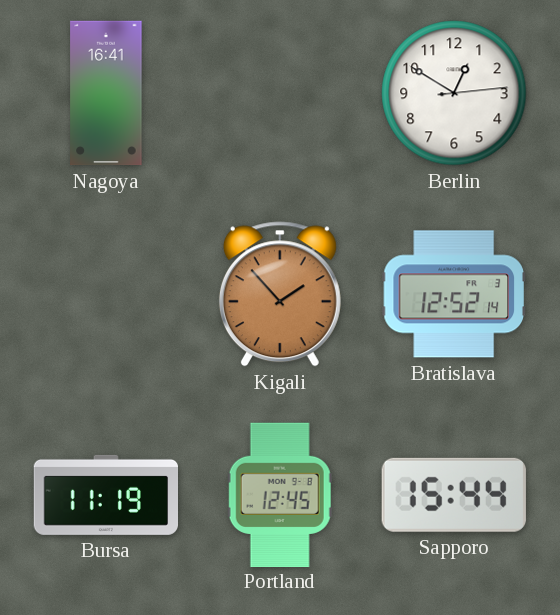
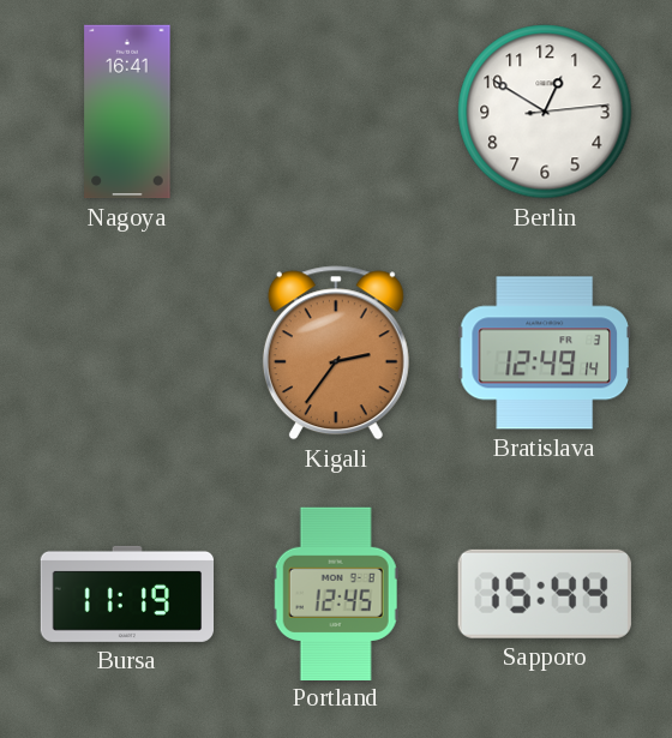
Kigali: 1:53 -> 2:36 (336, 353)
Bratislava: 12:52 -> 12:49 (544, 353)
